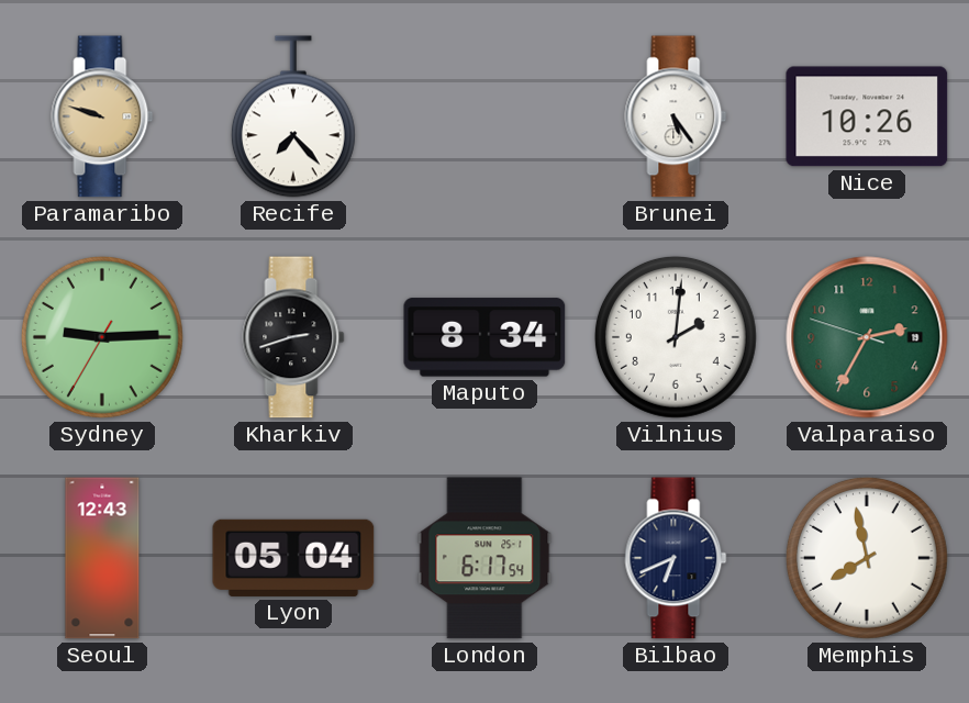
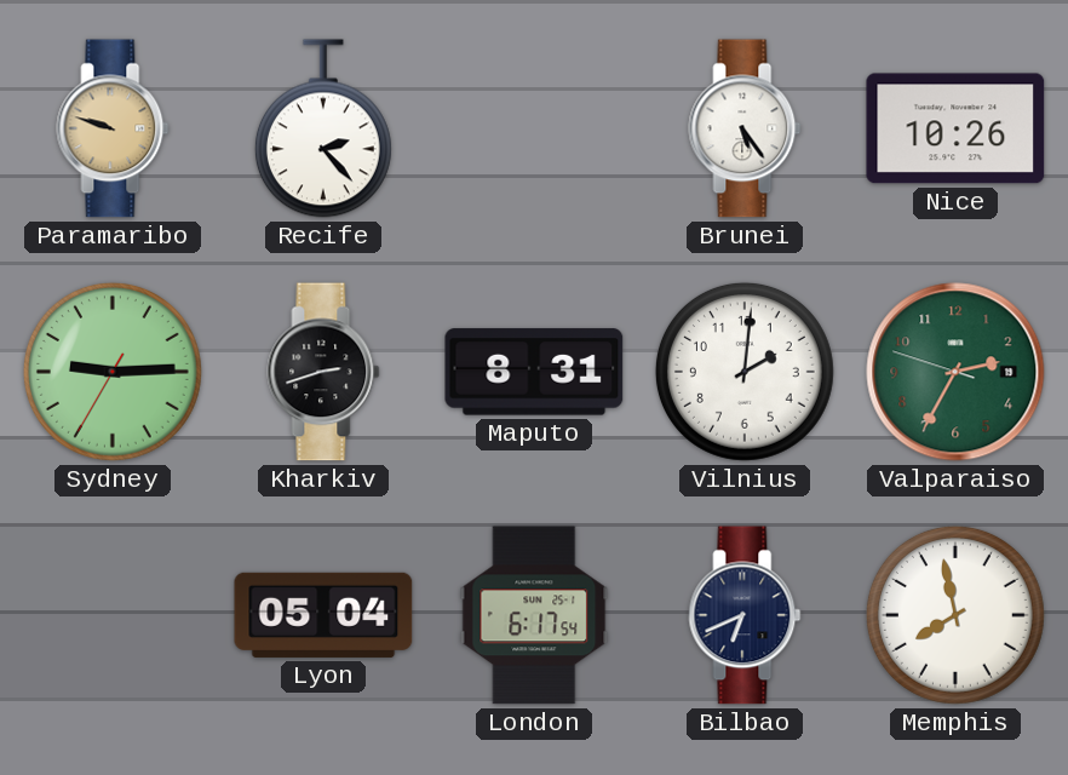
Recife: 7:23 -> 2:23 (323, 128)
Maputo: 8:34 -> 8:31 (534, 372)
Seoul: 12:43 -> none (102, 558)
